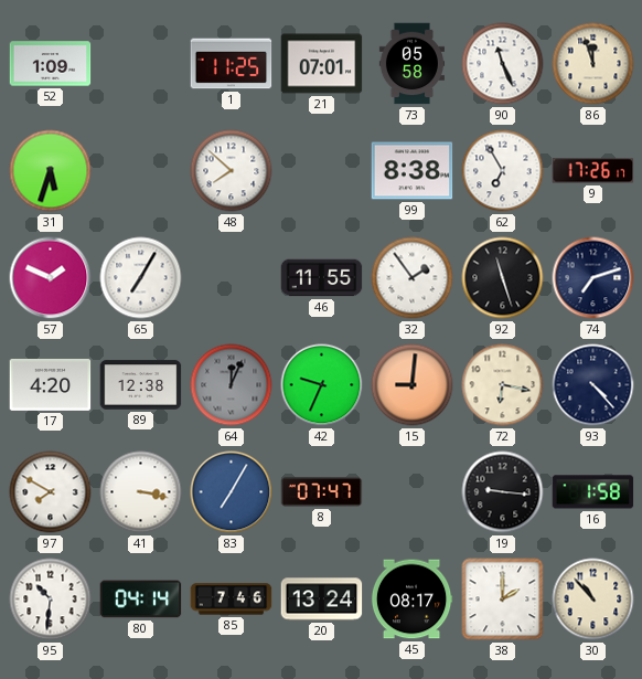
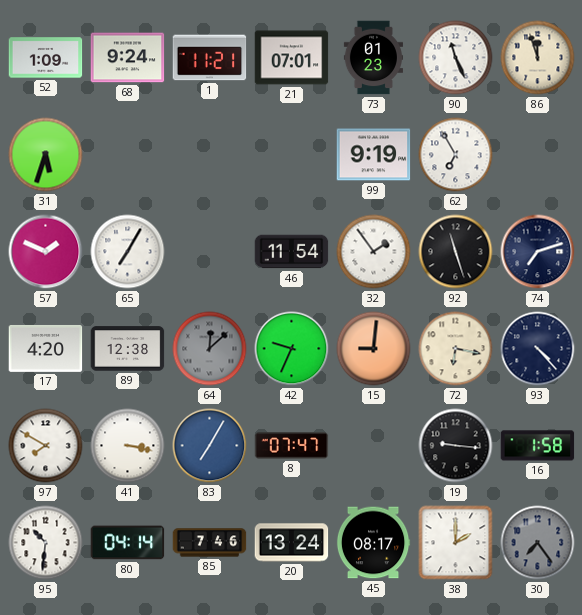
68: none -> 9:24 (128, 58)
1: 11:25 -> 11:21 (210, 58)
73: 05:58 -> 01:23 (373, 58)
48: 7:52 -> none (232, 171)
99: 8:38 -> 9:19 (374, 155)
9: 17:26 -> none (593, 171)
46: 11:55 -> 11:54 (292, 252)
64: 12:04 -> 12:08 (210, 349)
30: 10:53 -> 7:24 (538, 543)
30 dial: cream -> grey (538, 543)
